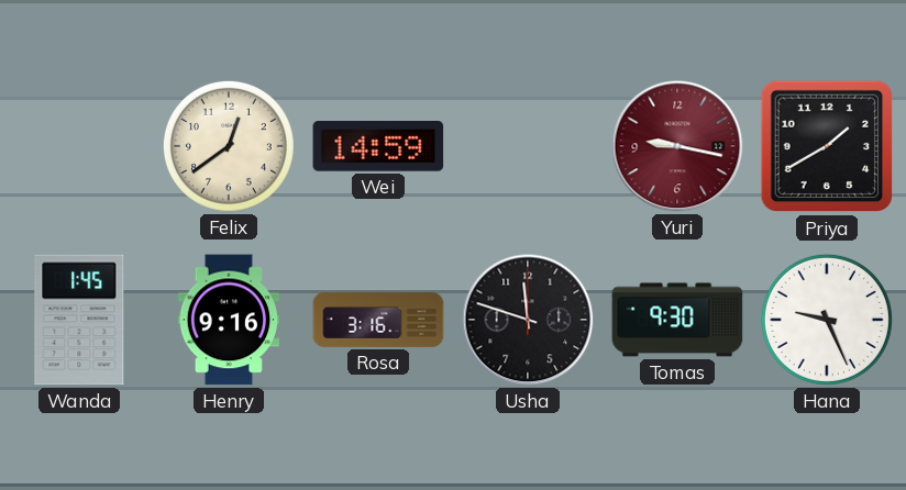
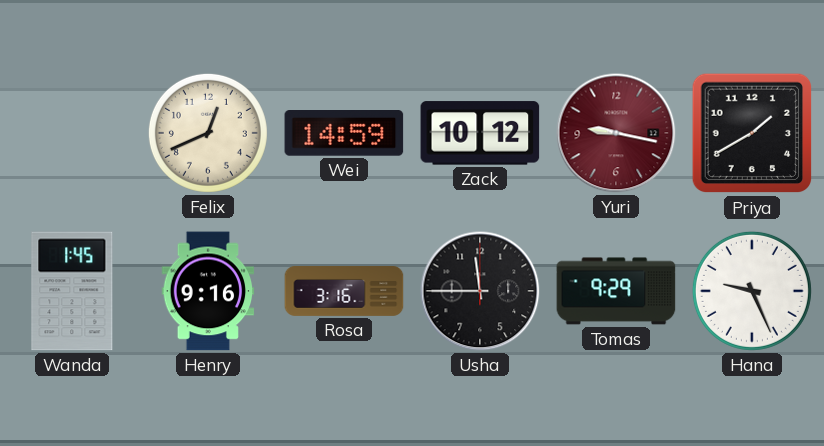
Felix: 12:39 -> 12:41 (208, 133)
Zack: none -> 10:12 (480, 133)
Usha: 11:48 -> 11:45 (480, 291)
Tomas: 9:30 -> 9:29 (616, 291)
